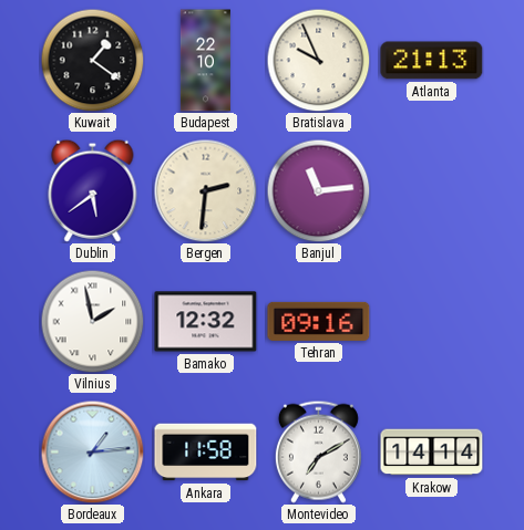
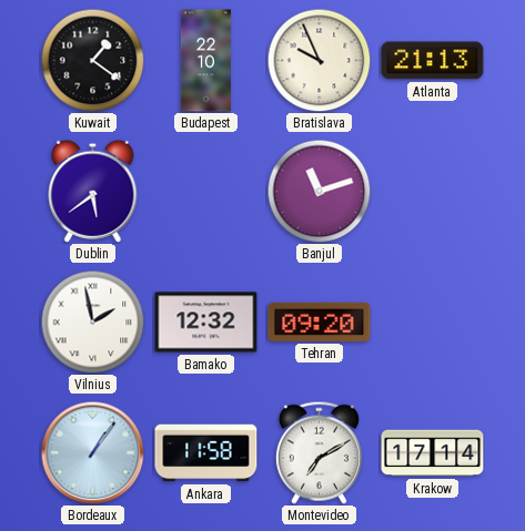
Bergen: 2:31 -> none (205, 190)
Banjul: 11:14 -> 11:12 (319, 191)
Tehran: 09:16 -> 09:20 (320, 321)
Bordeaux: 1:14 -> 1:06 (92, 452)
Krakow: 14:14 -> 17:14 (433, 453)
